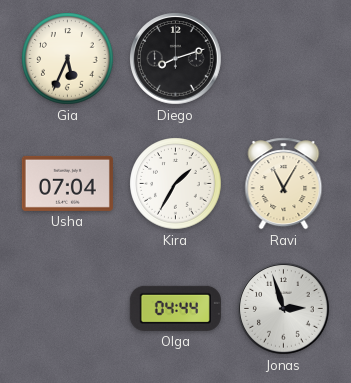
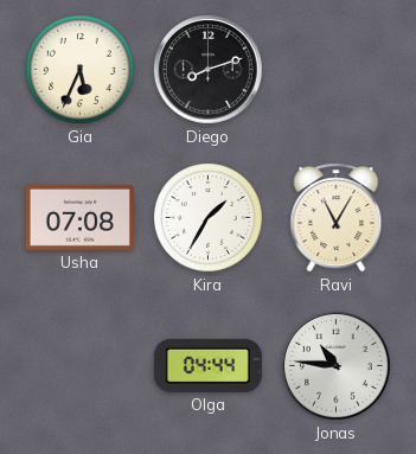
Usha: 07:04 -> 07:08 (79, 217)
Jonas: 2:57 -> 10:46 (337, 366)
